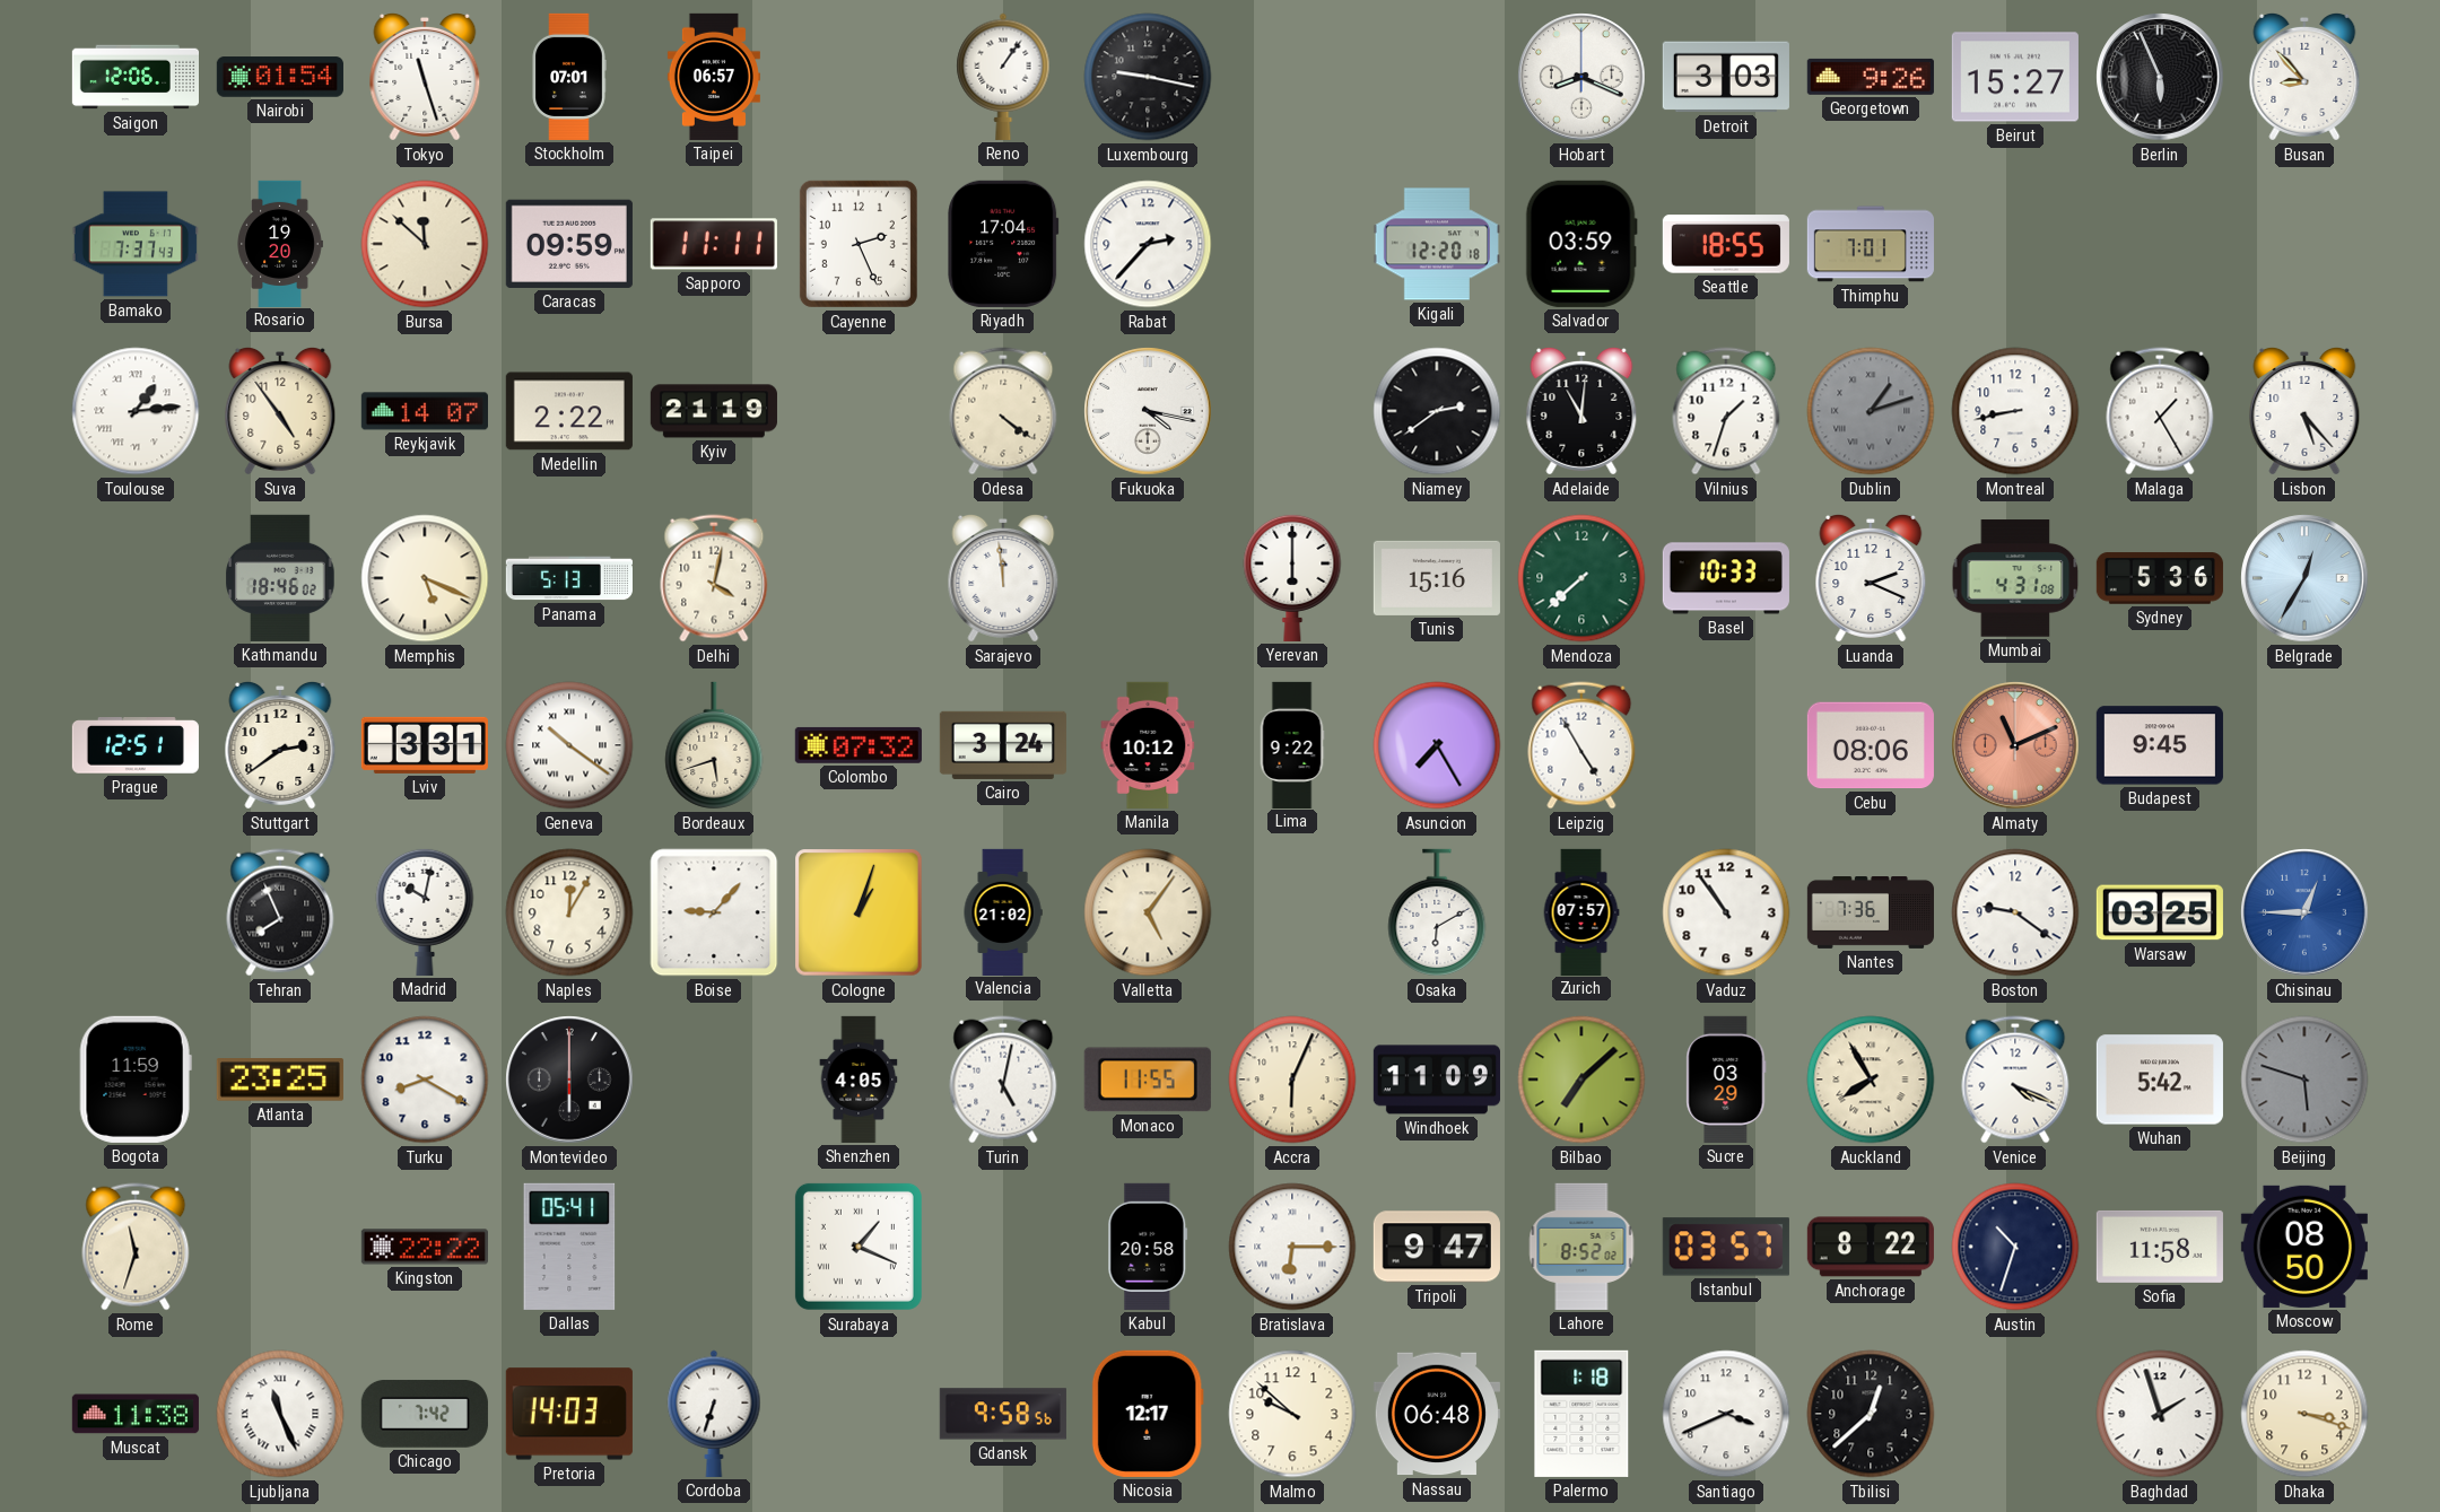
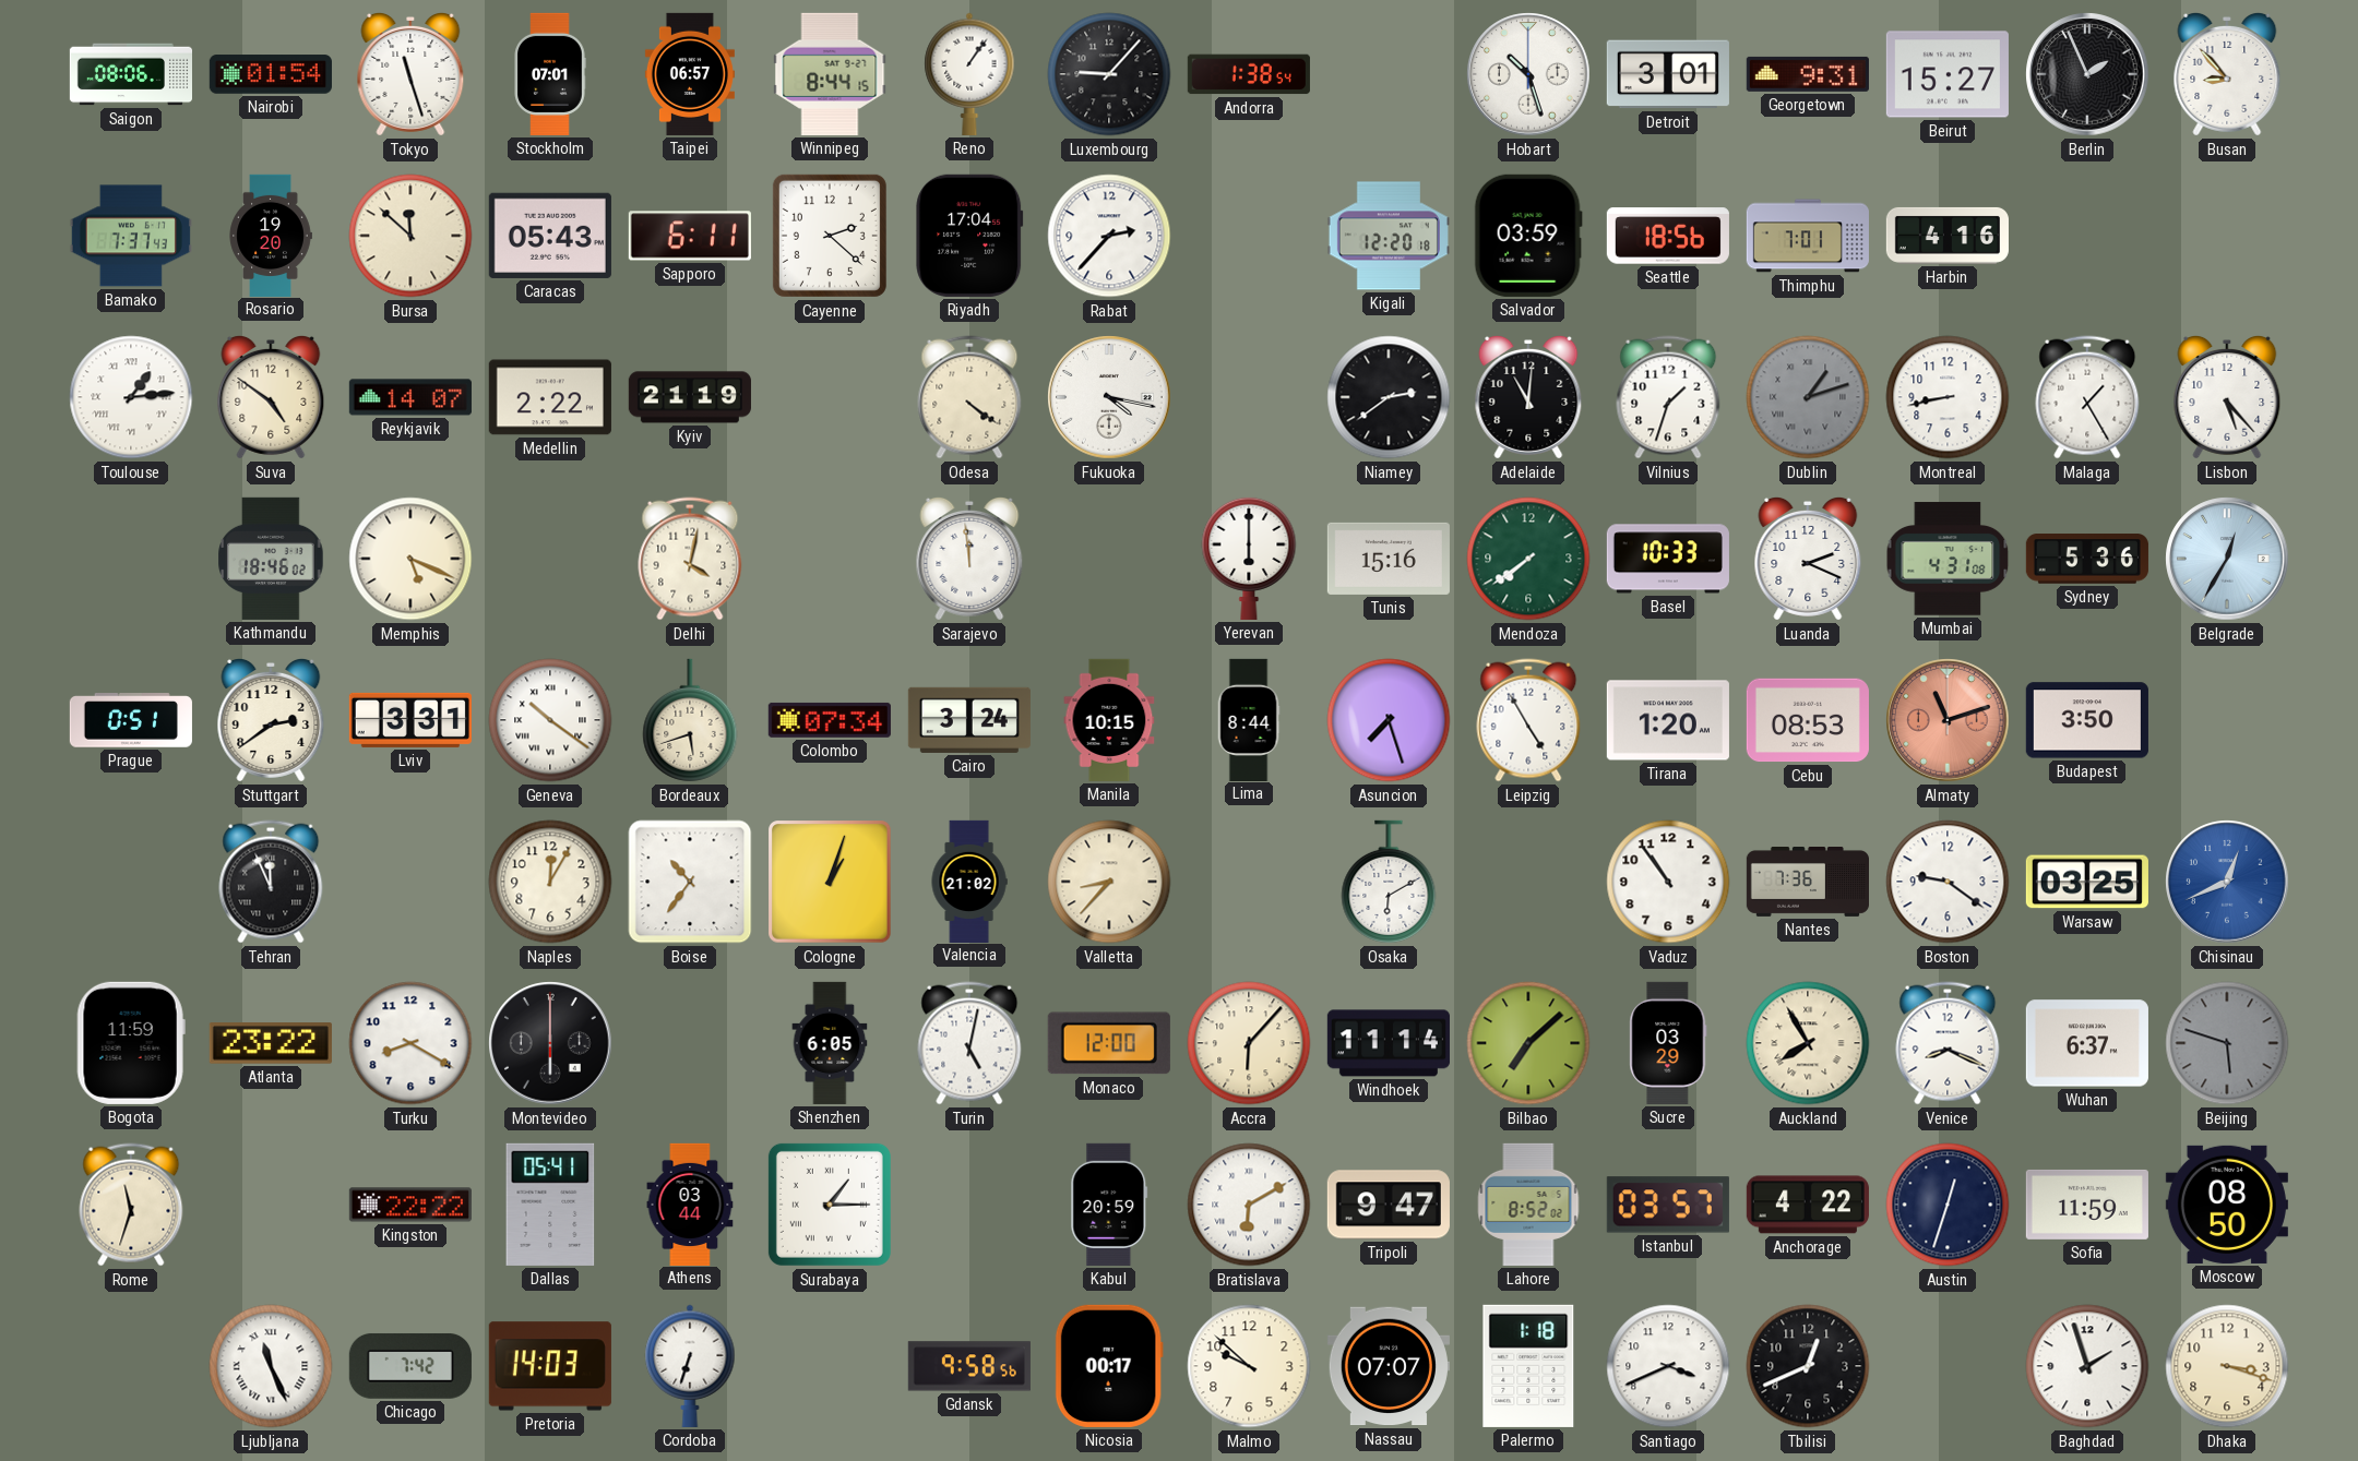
Saigon: 12:06 -> 08:06 (130, 74)
Winnipeg: none -> 8:44 (830, 74)
Luxembourg: 9:17 -> 9:07 (1109, 74)
Andorra: none -> 1:38 (1249, 74)
Hobart: 8:19 -> 10:27 (1528, 74)
Detroit: 3:03 -> 3:01 (1668, 74)
Georgetown: 9:26 -> 9:31 (1808, 74)
Berlin: 5:56 -> 1:56 (2087, 74)
Caracas: 09:59 -> 05:43 (550, 236)
Sapporo: 11:11 -> 6:11 (690, 236)
Cayenne: 2:26 -> 2:22 (830, 236)
Seattle: 18:55 -> 18:56 (1668, 236)
Harbin: none -> 4:16 (1948, 236)
Suva: 4:54 -> 4:51 (271, 397)
Panama: 5:13 -> none (569, 578)
Mendoza: 7:38 -> 7:39 (1528, 559)
Prague: 12:51 -> 0:51 (131, 721)
Colombo: 07:32 -> 07:34 (830, 720)
Manila: 10:12 -> 10:15 (1109, 720)
Lima: 9:22 -> 8:44 (1249, 719)
Asuncion: 7:25 -> 7:27 (1389, 720)
Tirana: none -> 1:20 (1668, 720)
Cebu: 08:06 -> 08:53 (1808, 720)
Almaty: 11:11 -> 11:12 (1948, 720)
Budapest: 9:45 -> 3:50 (2087, 720)
Tehran: 7:56 -> 11:56 (271, 882)
Madrid: 10:02 -> none (425, 911)
Boise: 9:07 -> 10:36 (690, 882)
Valletta: 5:06 -> 8:37 (1109, 882)
Zurich: 07:57 -> none (1581, 911)
Chisinau: 12:45 -> 12:41 (2227, 882)
Atlanta: 23:25 -> 23:22 (271, 1043)
Shenzhen: 4:05 -> 6:05 (830, 1043)
Monaco: 11:55 -> 12:00 (1109, 1043)
Accra: 6:04 -> 6:07 (1249, 1043)
Windhoek: 11:09 -> 11:14 (1389, 1043)
Venice: 4:19 -> 8:19 (1948, 1043)
Wuhan: 5:42 -> 6:37 (2087, 1043)
Athens: none -> 03:44 (690, 1203)
Surabaya: 1:19 -> 1:15 (830, 1205)
Kabul: 20:58 -> 20:59 (1109, 1205)
Bratislava: 6:15 -> 6:10 (1249, 1205)
Anchorage: 8:22 -> 4:22 (1808, 1205)
Austin: 10:33 -> 12:33 (1948, 1205)
Sofia: 11:58 -> 11:59 (2087, 1205)
Muscat: 11:38 -> none (136, 1414)
Nicosia: 12:17 -> 00:17 (1109, 1366)
Nassau: 06:48 -> 07:07 (1389, 1366)
Tbilisi: 12:38 -> 12:41 (1808, 1366)
